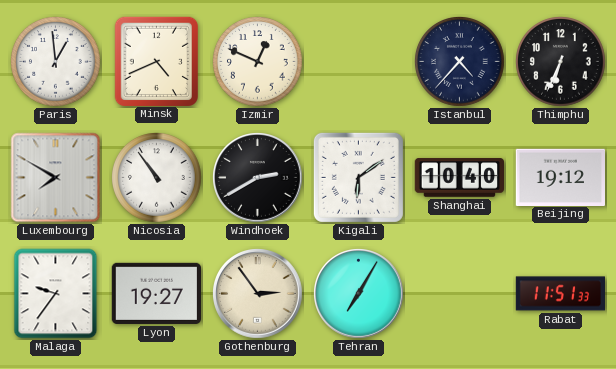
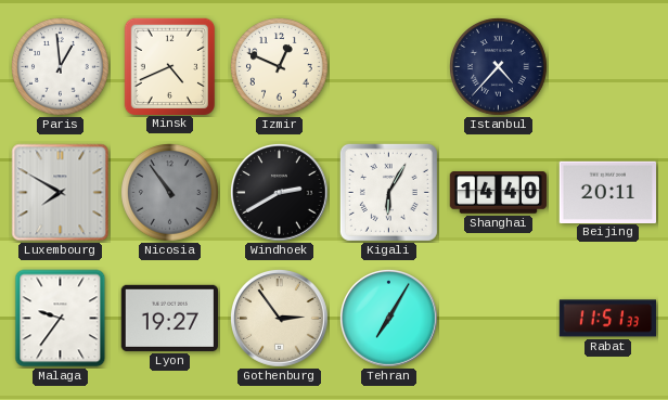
Thimphu: 6:34 -> none (561, 62)
Nicosia dial: white -> grey (170, 193)
Kigali: 6:09 -> 6:05 (388, 192)
Shanghai: 10:40 -> 14:40 (498, 193)
Beijing: 19:12 -> 20:11 (607, 192)
